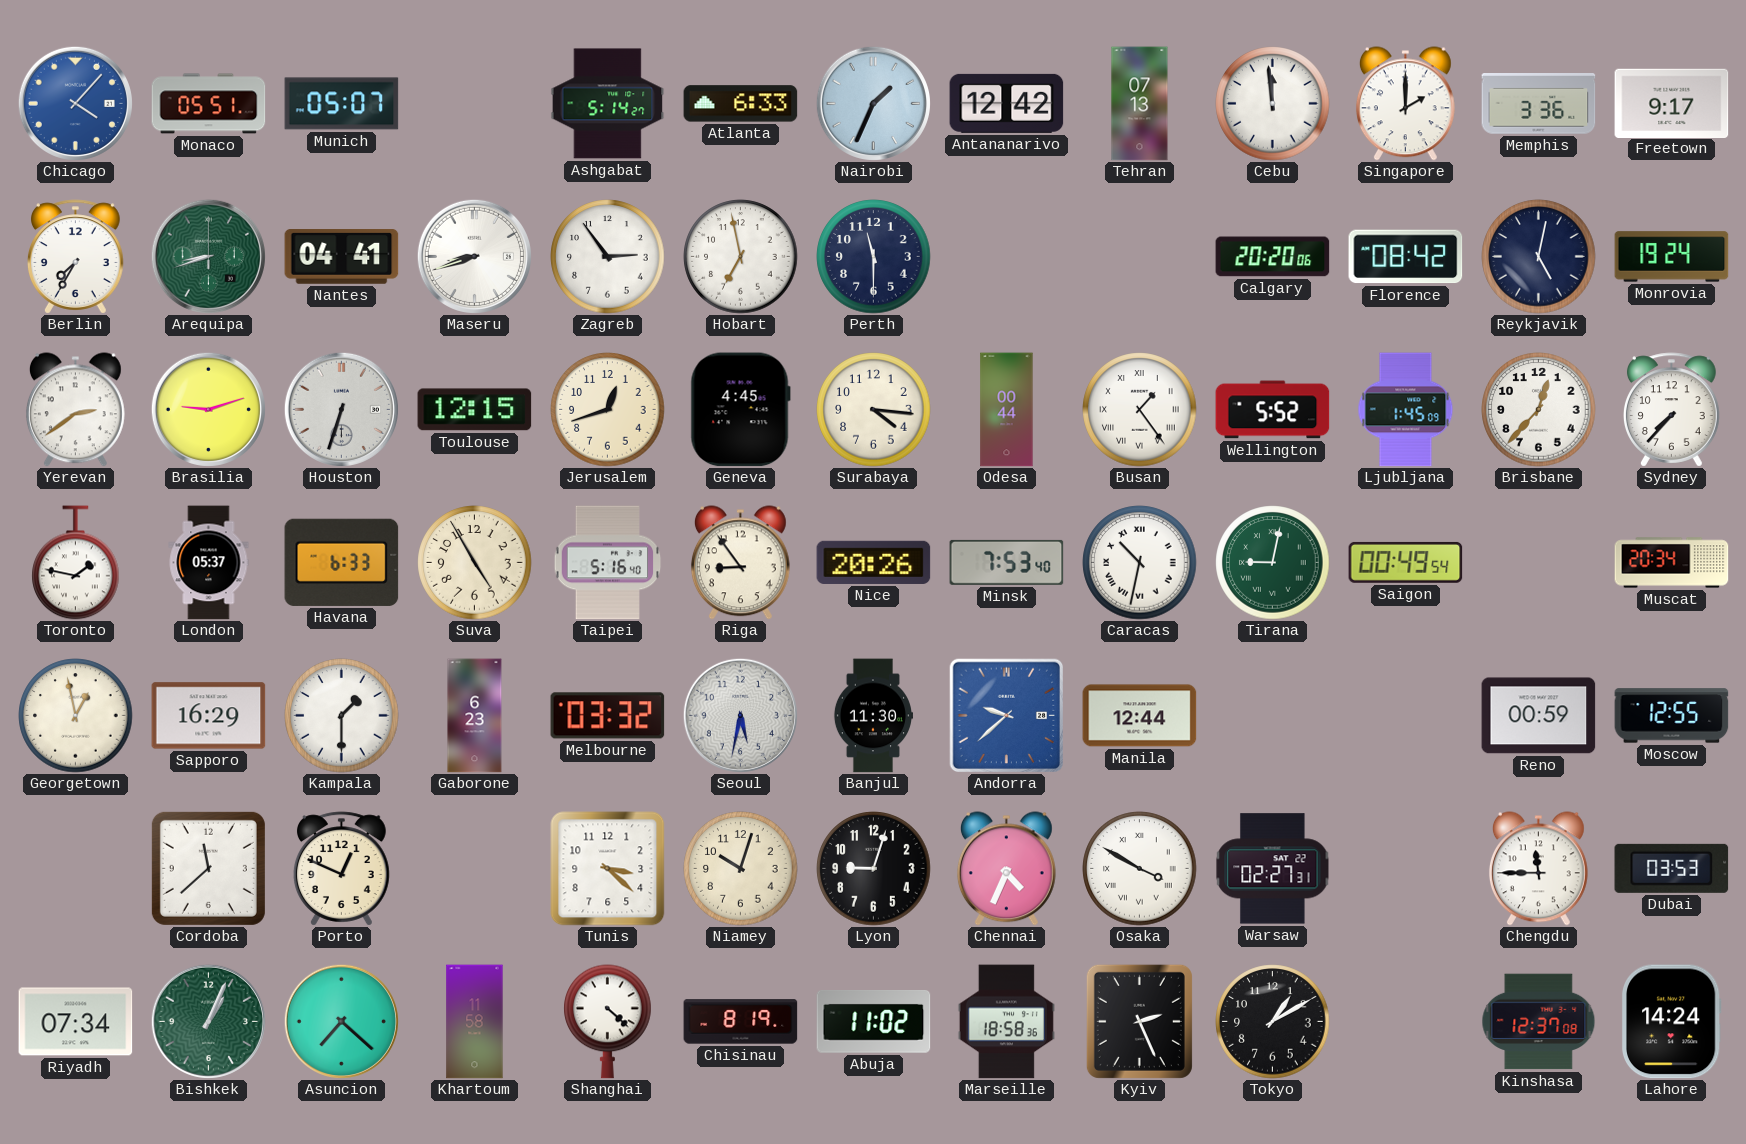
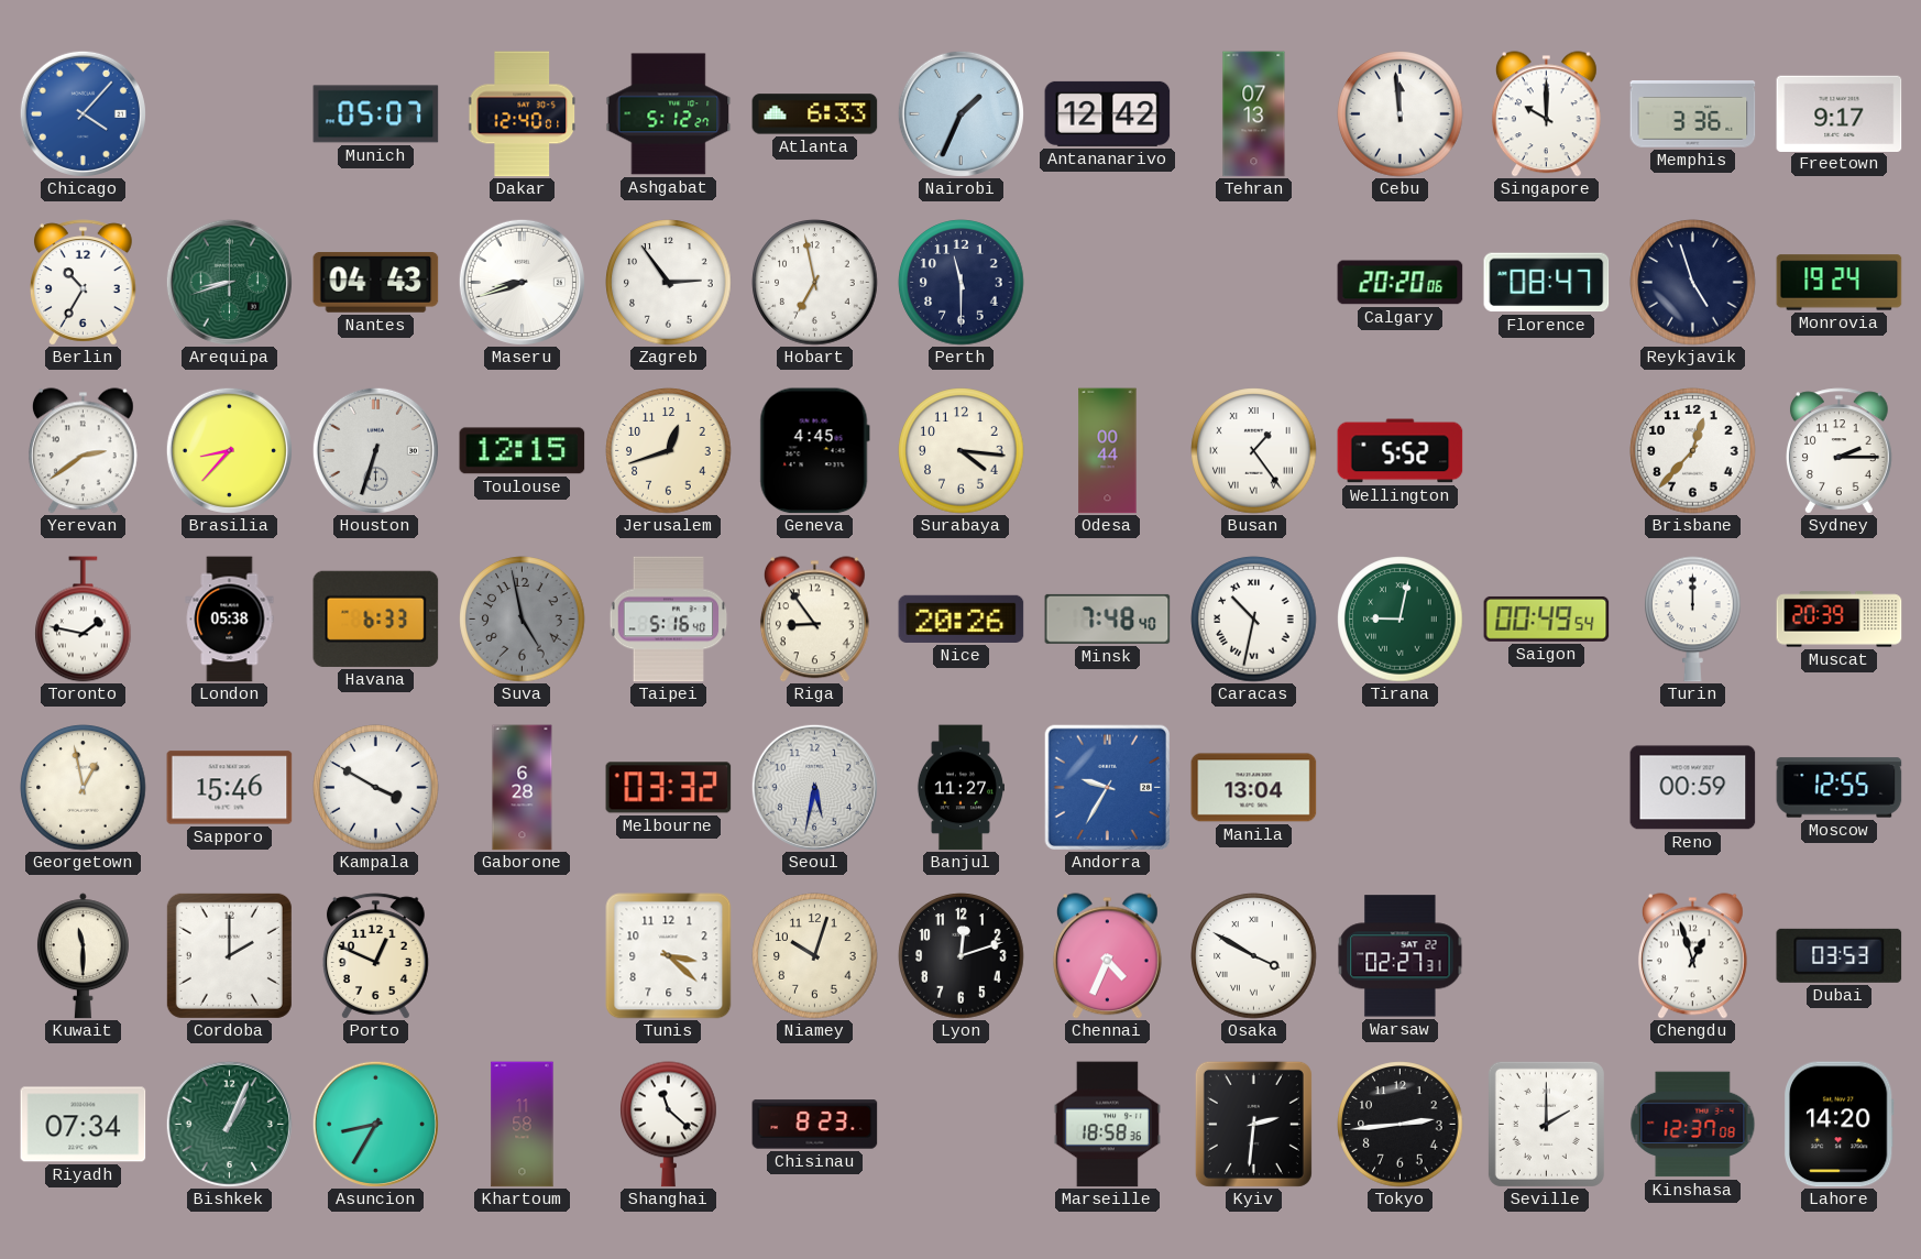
Monaco: 05:51 -> none (209, 104)
Dakar: none -> 12:40 (523, 114)
Ashgabat: 5:14 -> 5:12 (669, 114)
Singapore: 2:00 -> 10:00 (1546, 114)
Berlin: 7:35 -> 10:35 (84, 283)
Nantes: 04:41 -> 04:43 (376, 283)
Florence: 08:42 -> 08:47 (1547, 283)
Reykjavik: 5:02 -> 4:57 (1693, 283)
Brasilia: 9:12 -> 8:37 (229, 450)
Ljubljana: 1:45 -> none (1406, 410)
Sydney: 7:37 -> 2:15 (1840, 451)
London: 05:37 -> 05:38 (230, 620)
Suva: 4:55 -> 4:58 (523, 620)
Suva dial: cream -> grey (523, 620)
Minsk: 7:53 -> 7:48 (1108, 618)
Turin: none -> 12:00 (1693, 620)
Muscat: 20:34 -> 20:39 (1840, 620)
Sapporo: 16:29 -> 15:46 (230, 788)
Kampala: 1:30 -> 3:50 (376, 788)
Gaborone: 6:23 -> 6:28 (523, 788)
Banjul: 11:30 -> 11:27 (959, 788)
Andorra: 9:38 -> 9:35 (1107, 787)
Manila: 12:44 -> 13:04 (1254, 788)
Kuwait: none -> 11:30 (83, 956)
Cordoba: 11:38 -> 2:00 (229, 955)
Lyon: 9:03 -> 12:12 (962, 956)
Chengdu: 11:45 -> 12:57 (1692, 956)
Asuncion: 7:22 -> 8:35 (375, 1124)
Shanghai: 4:22 -> 11:22 (669, 1125)
Chisinau: 8:19 -> 8:23 (815, 1125)
Abuja: 11:02 -> none (874, 1022)
Kyiv: 2:26 -> 2:31 (1253, 1124)
Tokyo: 1:10 -> 2:44 (1401, 1125)
Seville: none -> 2:00 (1546, 1124)
Lahore: 14:24 -> 14:20 (1838, 1125)
